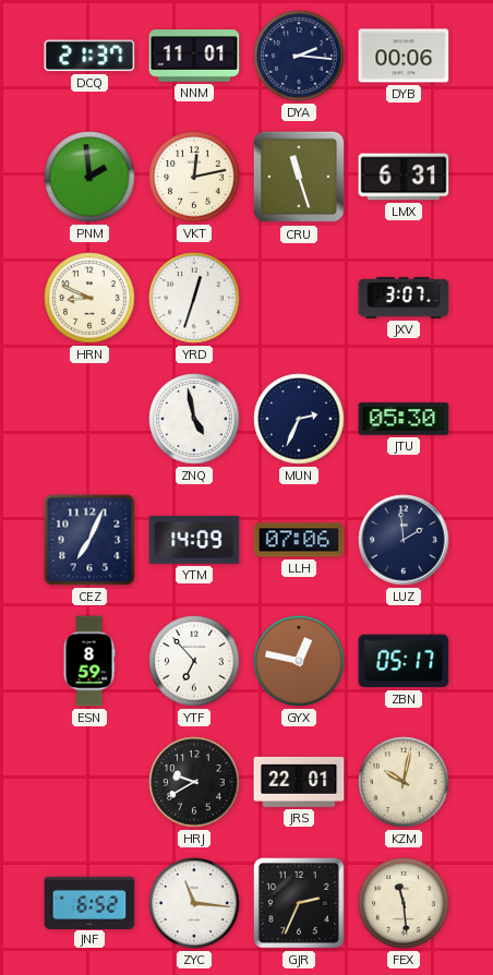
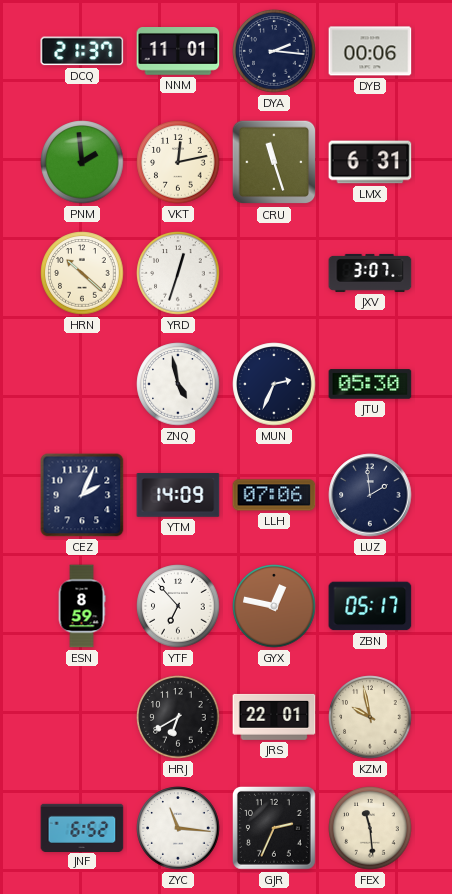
HRN: 8:49 -> 10:22 (82, 273)
CEZ: 7:04 -> 2:04 (82, 495)
HRJ: 9:40 -> 6:40 (178, 717)
KZM: 10:02 -> 9:58 (370, 717)
